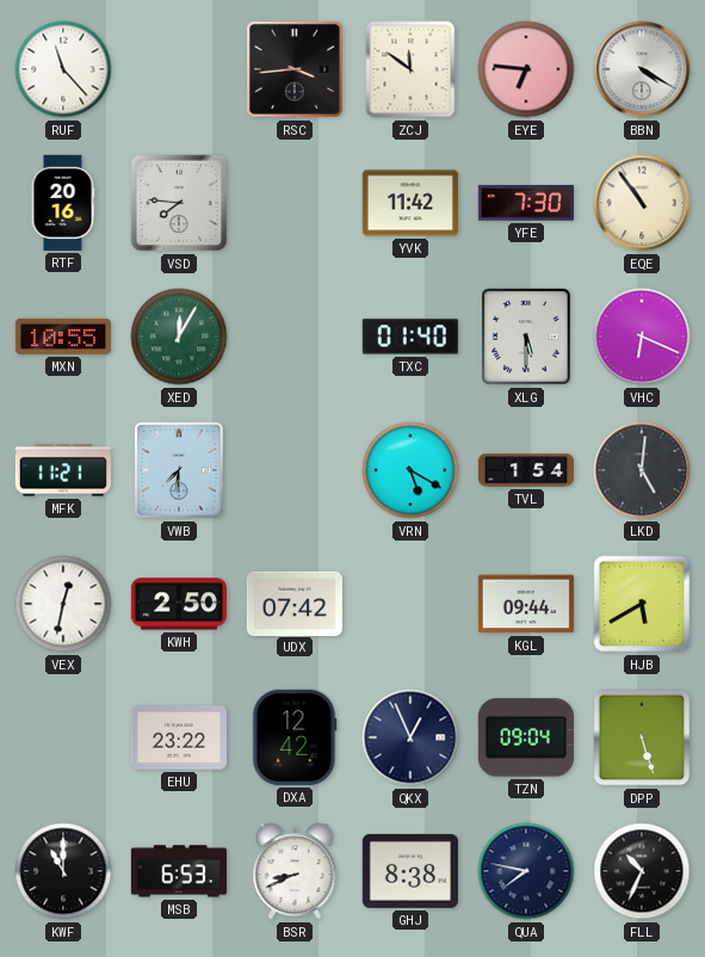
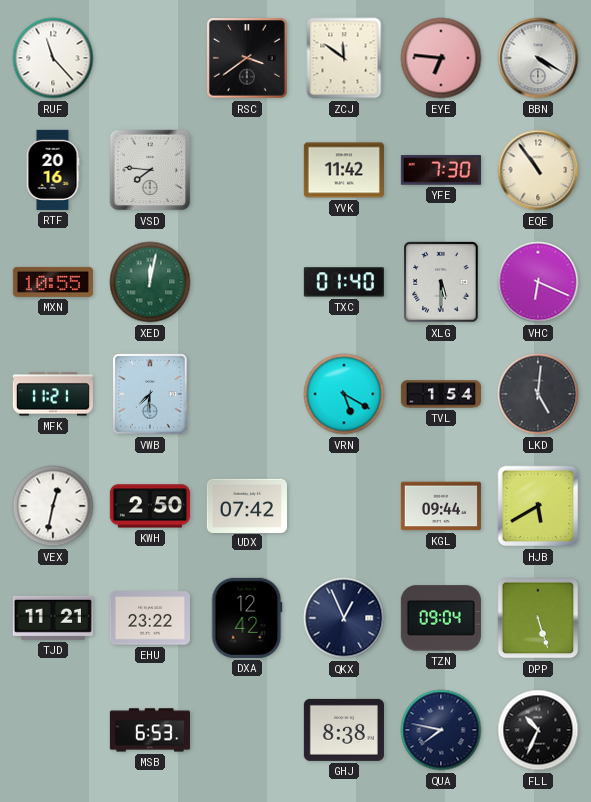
RSC: 3:44 -> 3:39 (247, 58)
XED: 12:05 -> 12:02 (150, 282)
TJD: none -> 11:21 (53, 618)
KWF: 11:00 -> none (63, 871)
BSR: 8:41 -> none (295, 871)
